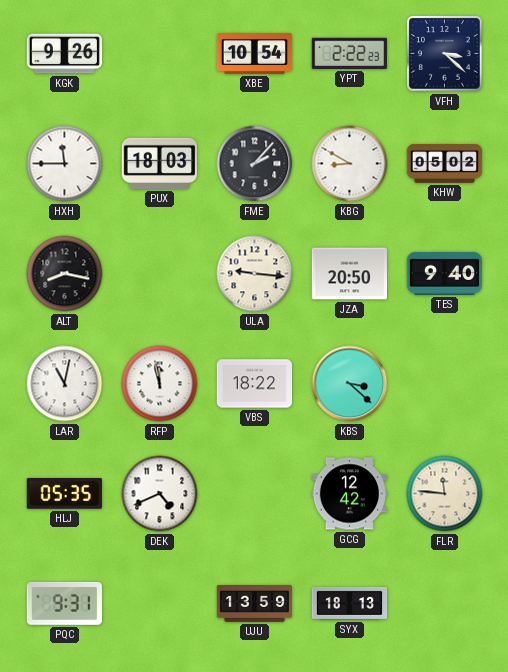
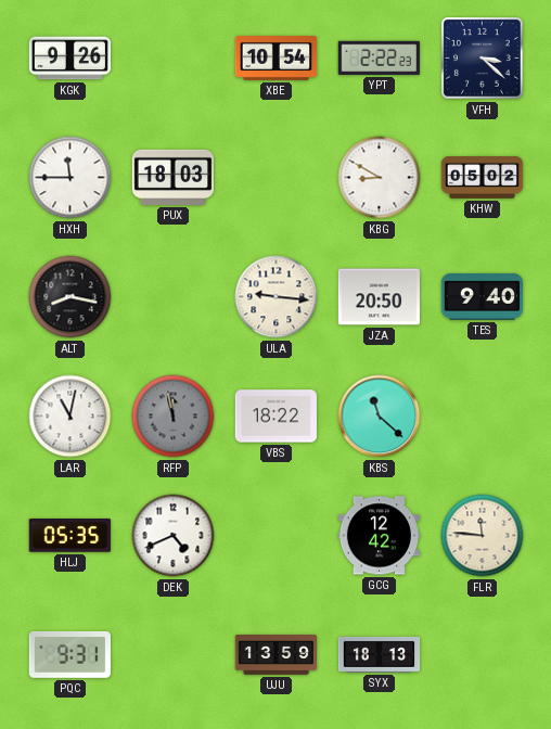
FME: 2:07 -> none (255, 164)
RFP dial: white -> grey (174, 417)
KBS: 3:22 -> 11:22 (380, 417)
